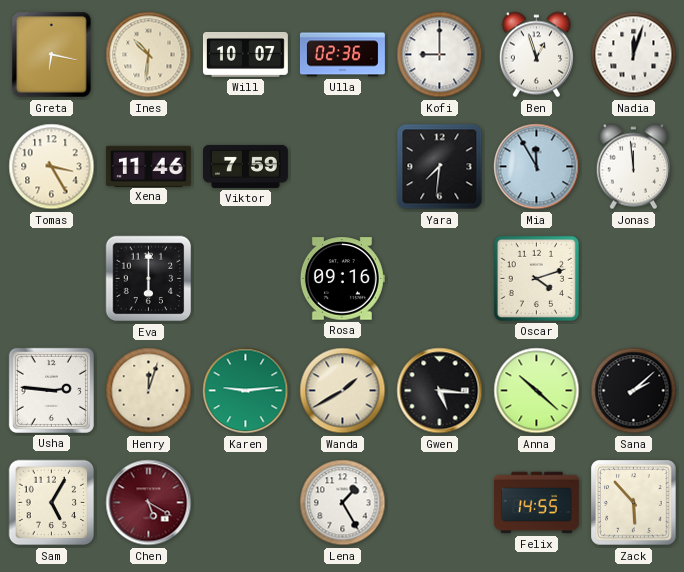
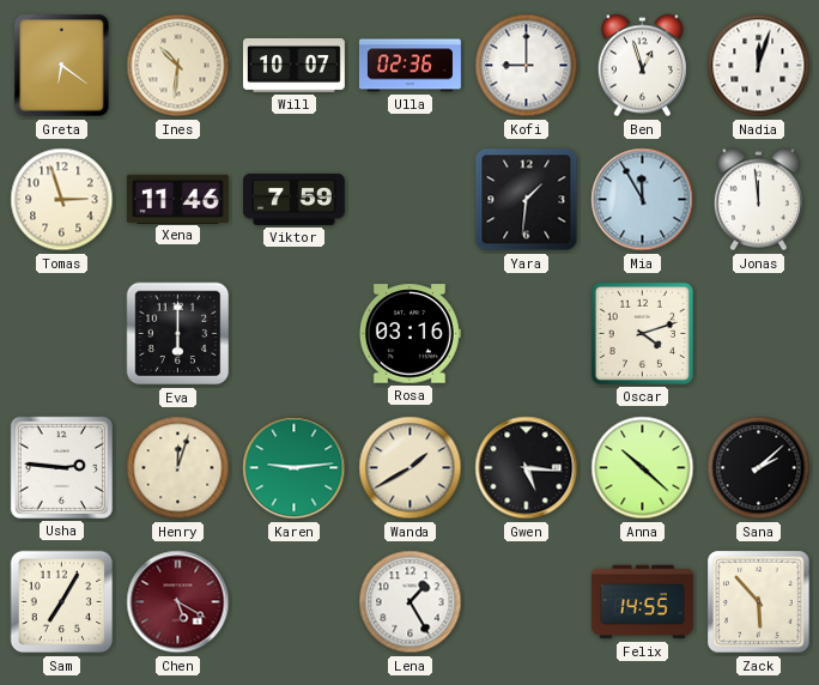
Greta: 6:17 -> 6:21 (62, 66)
Tomas: 3:25 -> 2:57 (62, 200)
Yara: 7:31 -> 1:31 (527, 200)
Rosa: 09:16 -> 03:16 (409, 334)
Sam: 5:05 -> 7:05 (62, 602)
